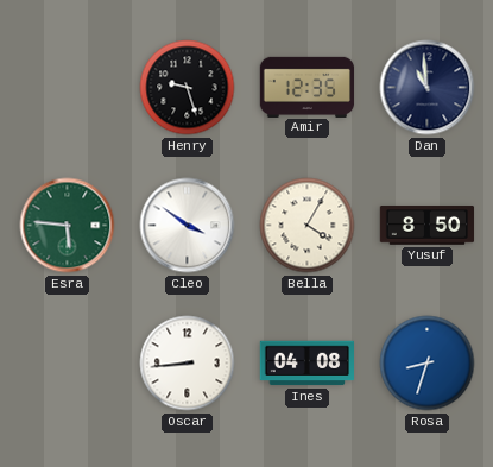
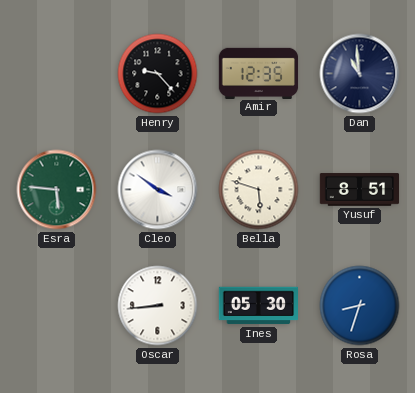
Henry: 9:27 -> 9:23 (158, 74)
Bella: 4:05 -> 5:48 (259, 190)
Yusuf: 8:50 -> 8:51 (360, 190)
Ines: 04:08 -> 05:30 (259, 306)
